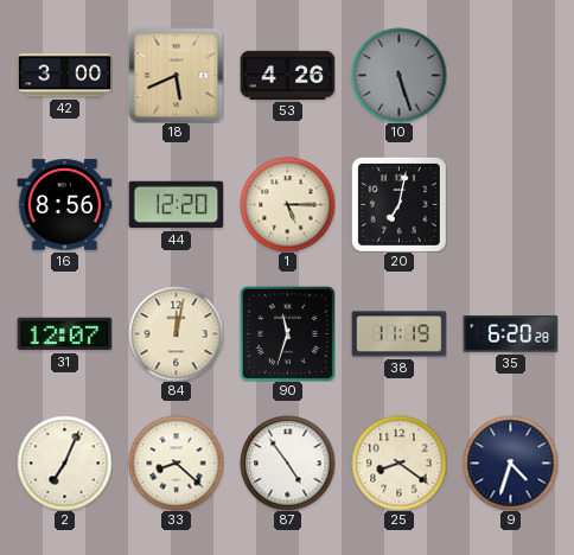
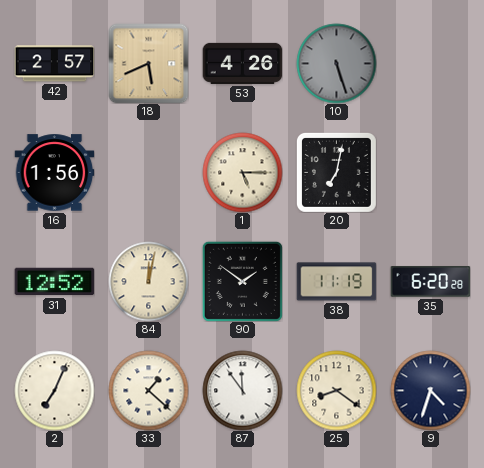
42: 3:00 -> 2:57 (54, 64)
16: 8:56 -> 1:56 (54, 173)
44: 12:20 -> none (176, 205)
31: 12:07 -> 12:52 (54, 282)
90: 11:33 -> 1:51 (242, 281)
33: 8:22 -> 1:22 (148, 390)
87: 4:54 -> 11:54 (242, 390)
